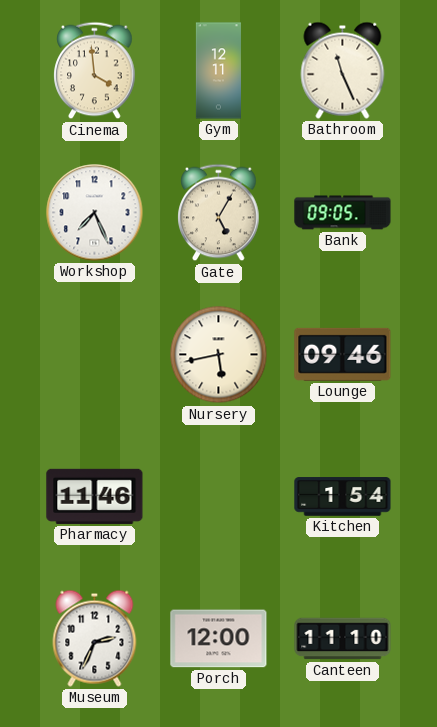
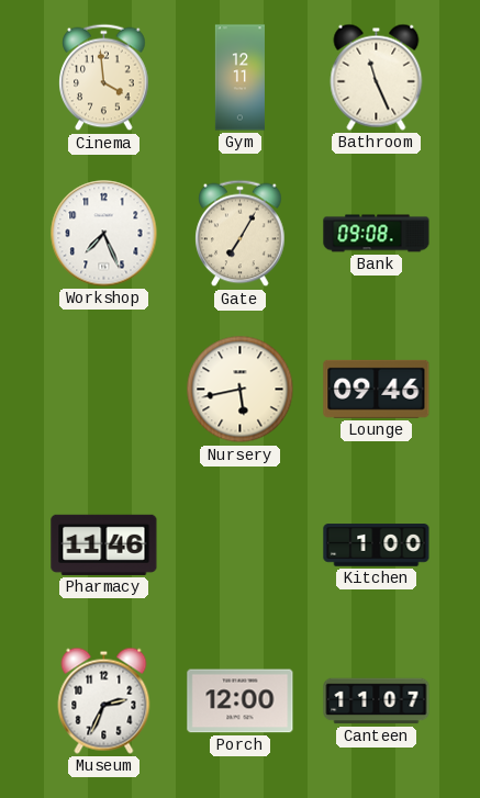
Gate: 5:05 -> 7:05 (241, 234)
Bank: 09:05 -> 09:08 (377, 234)
Kitchen: 1:54 -> 1:00 (377, 546)
Canteen: 11:10 -> 11:07 (377, 701)
